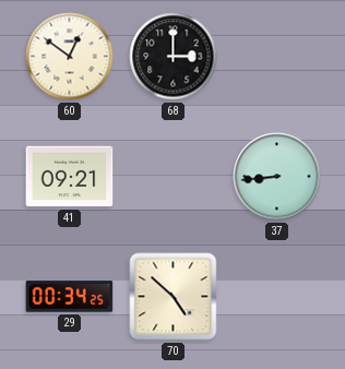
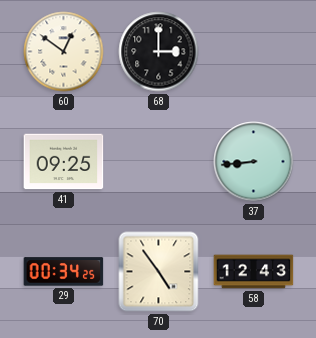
41: 09:21 -> 09:25 (64, 162)
70: 4:52 -> 4:54 (159, 272)
58: none -> 12:43 (254, 272)
